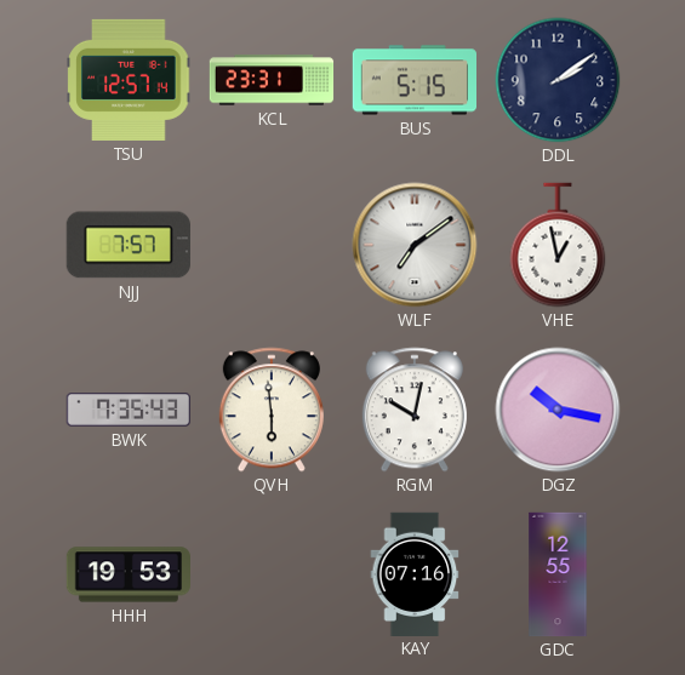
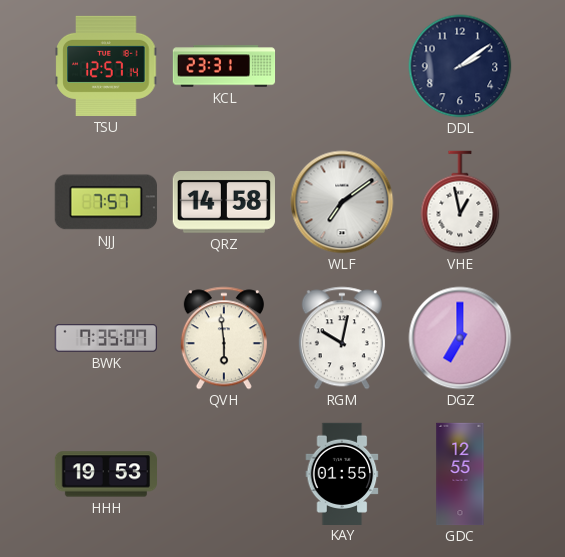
BUS: 5:15 -> none (413, 80)
QRZ: none -> 14:58 (224, 203)
BWK: 7:35:43 -> 7:35:07 (105, 339)
DGZ: 10:17 -> 7:00 (460, 338)
KAY: 07:16 -> 01:55 (342, 473)
